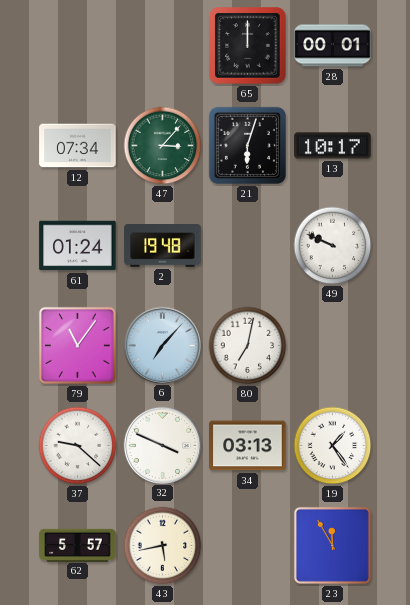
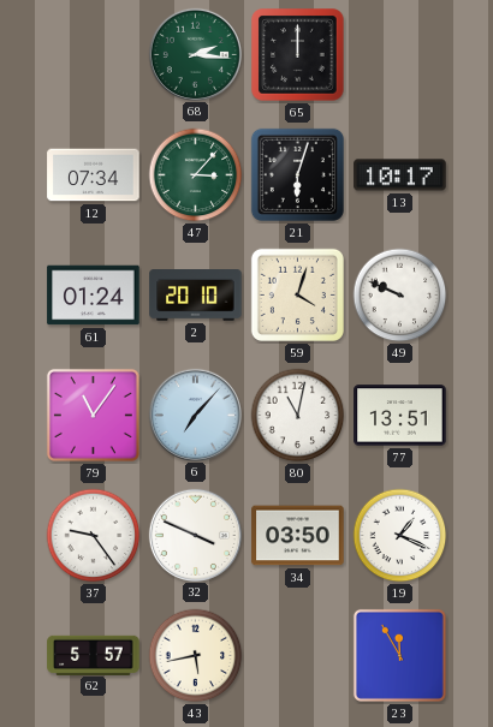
68: none -> 2:16 (195, 54)
28: 00:01 -> none (333, 46)
2: 19:48 -> 20:10 (196, 296)
59: none -> 4:03 (297, 294)
80: 7:02 -> 11:02 (298, 416)
77: none -> 13:51 (400, 416)
37: 9:22 -> 9:24 (94, 536)
34: 03:13 -> 03:50 (298, 536)
19: 1:24 -> 1:19 (400, 536)
